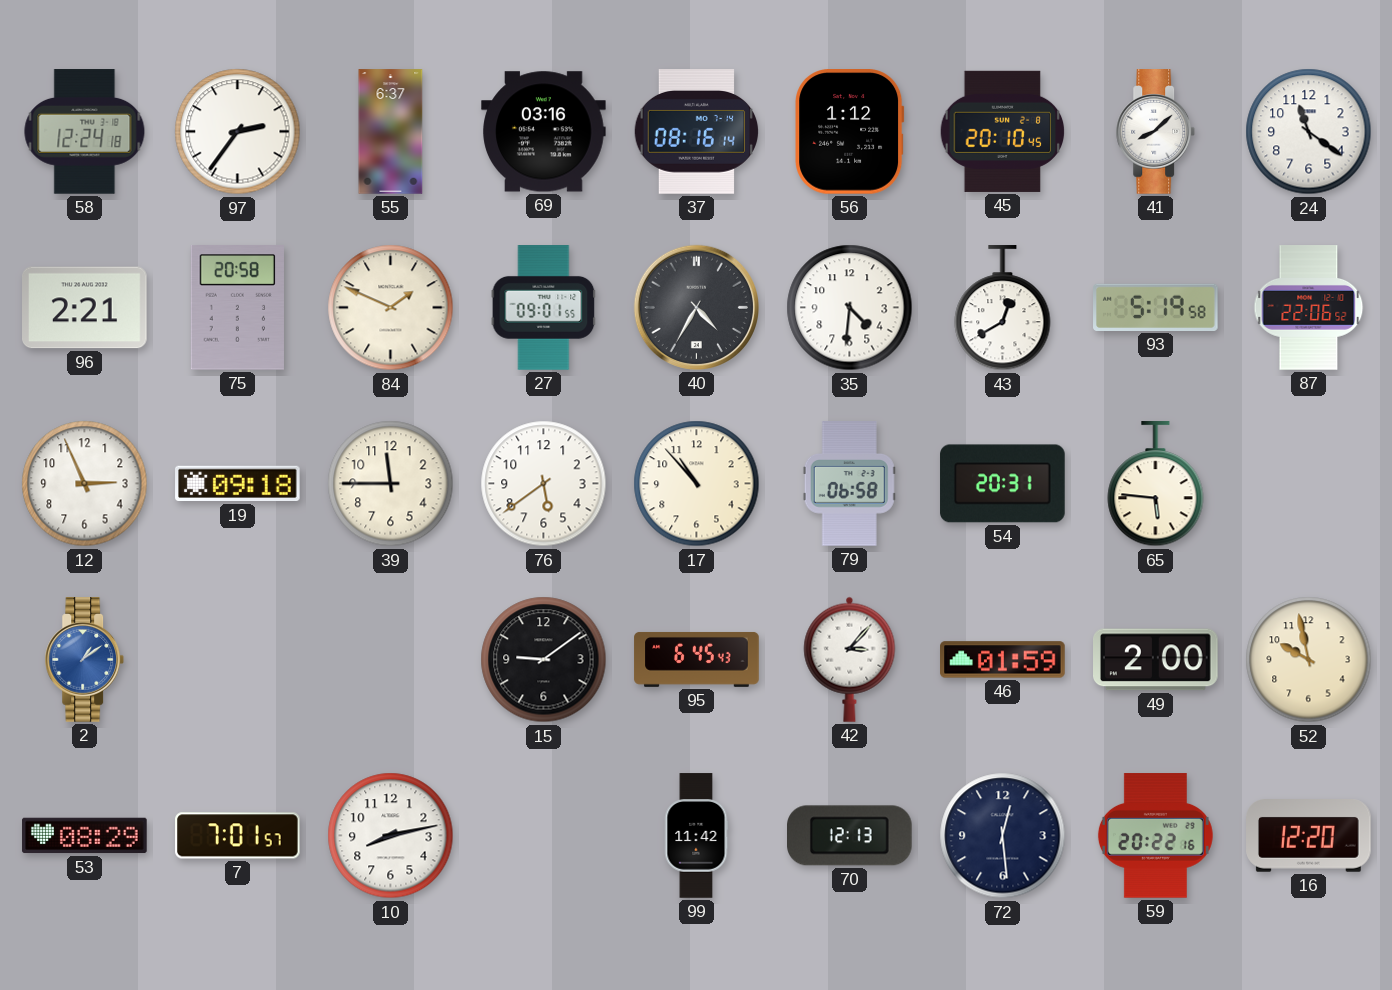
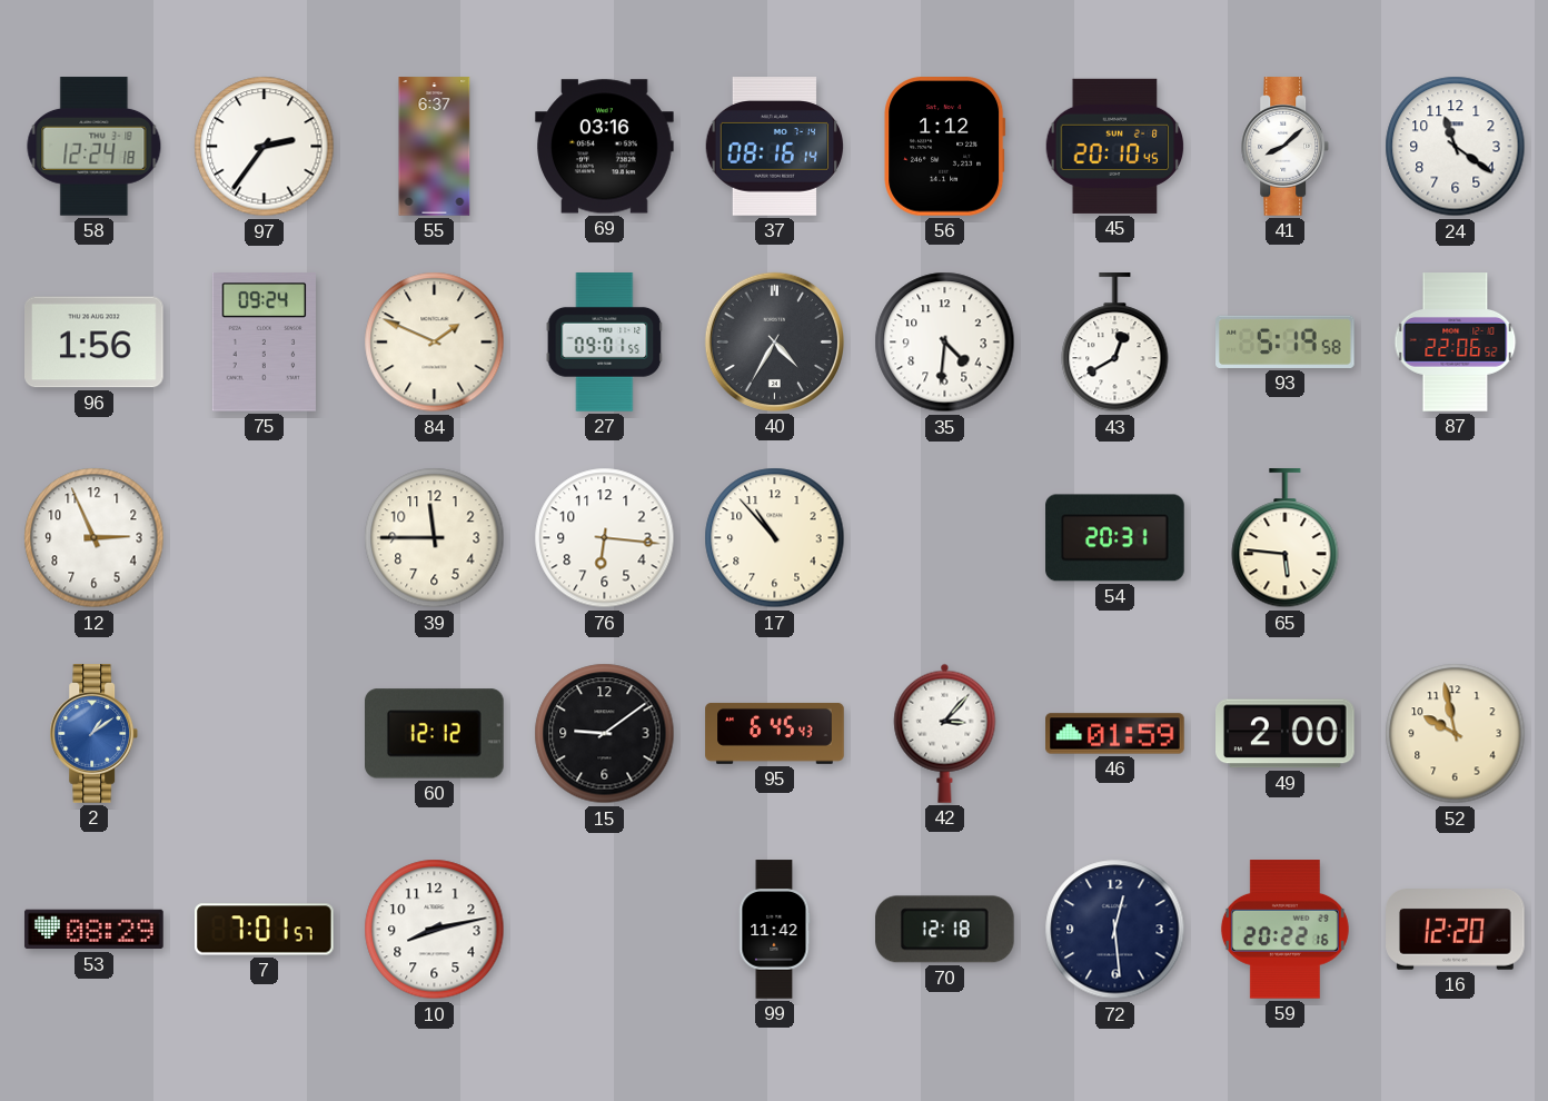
96: 2:21 -> 1:56 (95, 343)
75: 20:58 -> 09:24 (264, 343)
19: 09:18 -> none (238, 484)
76: 5:39 -> 6:16 (605, 538)
79: 06:58 -> none (849, 484)
60: none -> 12:12 (435, 734)
70: 12:13 -> 12:18 (945, 930)
